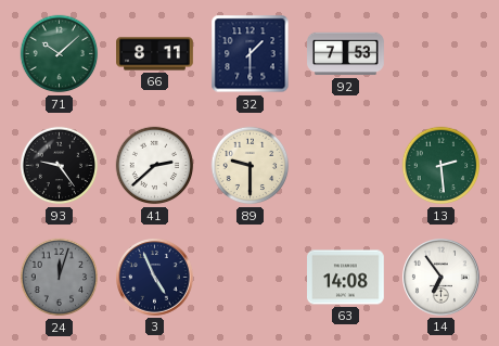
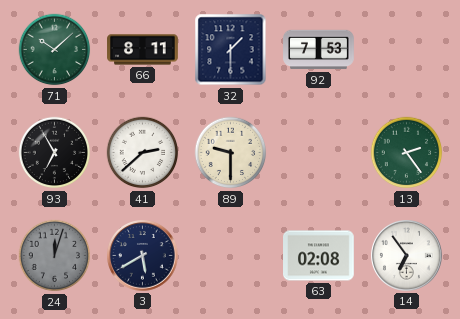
93: 9:24 -> 6:55 (55, 153)
13: 2:29 -> 2:24 (407, 153)
3: 4:56 -> 5:40 (143, 256)
63: 14:08 -> 02:08 (319, 256)
